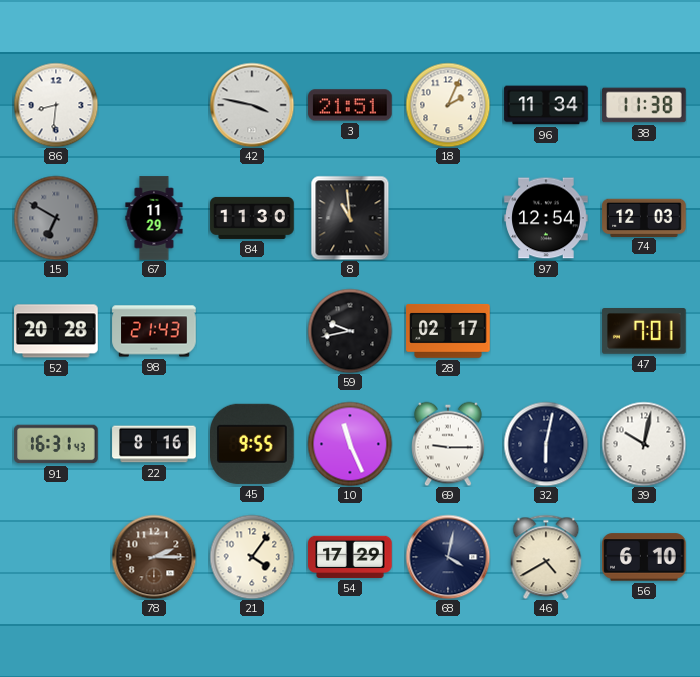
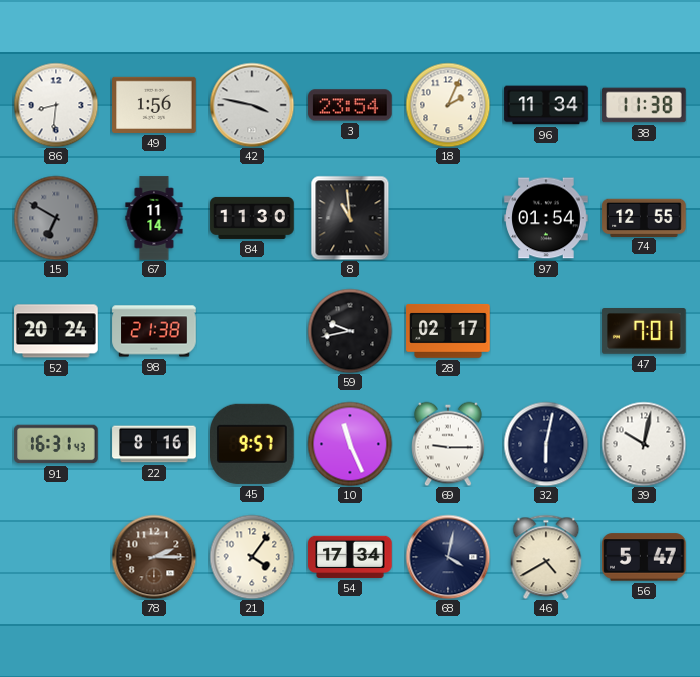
49: none -> 1:56 (154, 105)
3: 21:51 -> 23:54 (350, 105)
67: 11:29 -> 11:14 (154, 218)
97: 12:54 -> 01:54 (546, 218)
74: 12:03 -> 12:55 (644, 217)
52: 20:28 -> 20:24 (56, 331)
98: 21:43 -> 21:38 (154, 331)
45: 9:55 -> 9:57 (253, 444)
54: 17:29 -> 17:34 (350, 557)
56: 6:10 -> 5:47 (644, 557)
